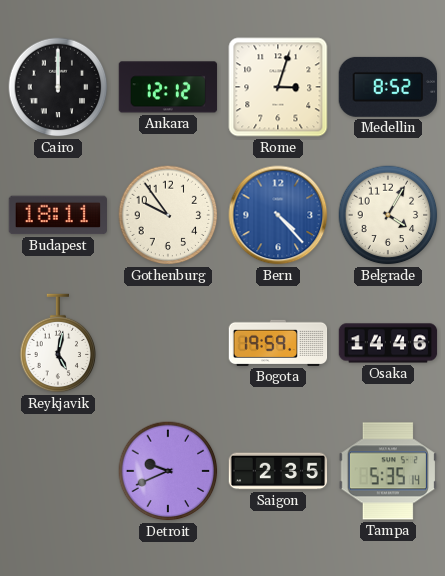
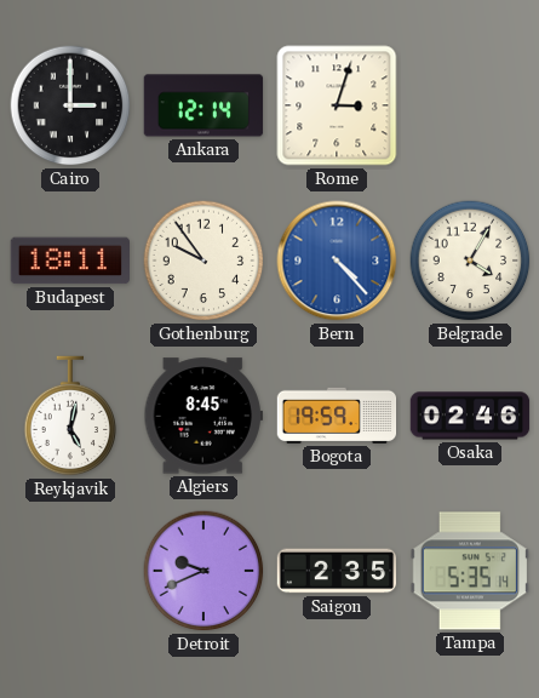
Cairo: 12:00 -> 3:00 (70, 105)
Ankara: 12:12 -> 12:14 (203, 105)
Medellin: 8:52 -> none (388, 87)
Algiers: none -> 8:45 (202, 416)
Osaka: 14:46 -> 02:46 (470, 416)
